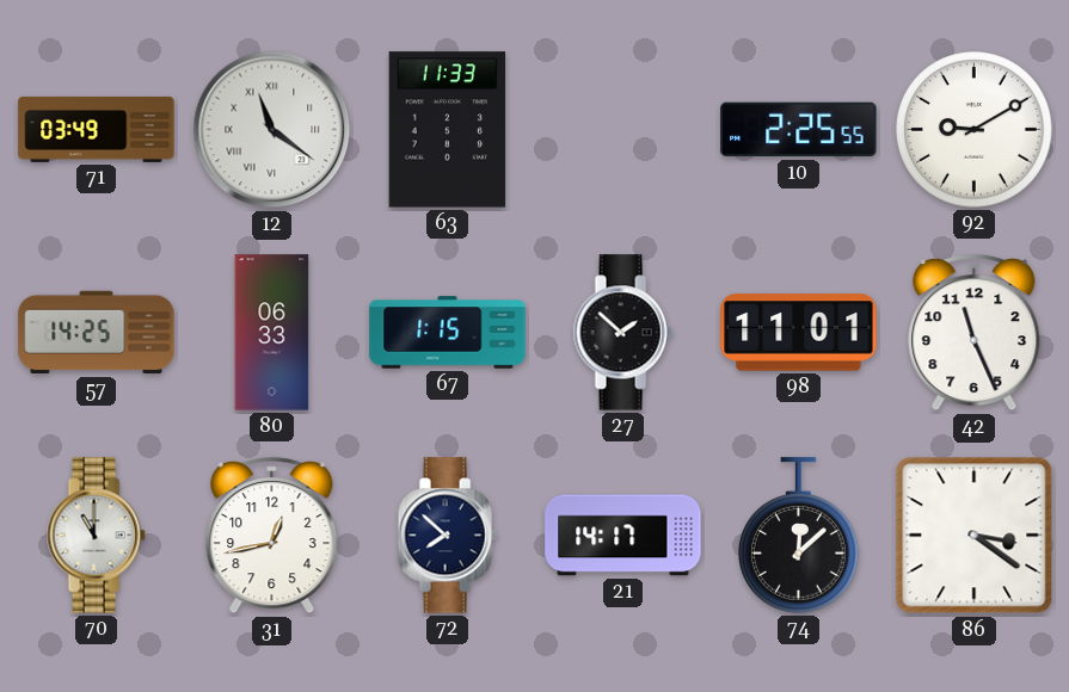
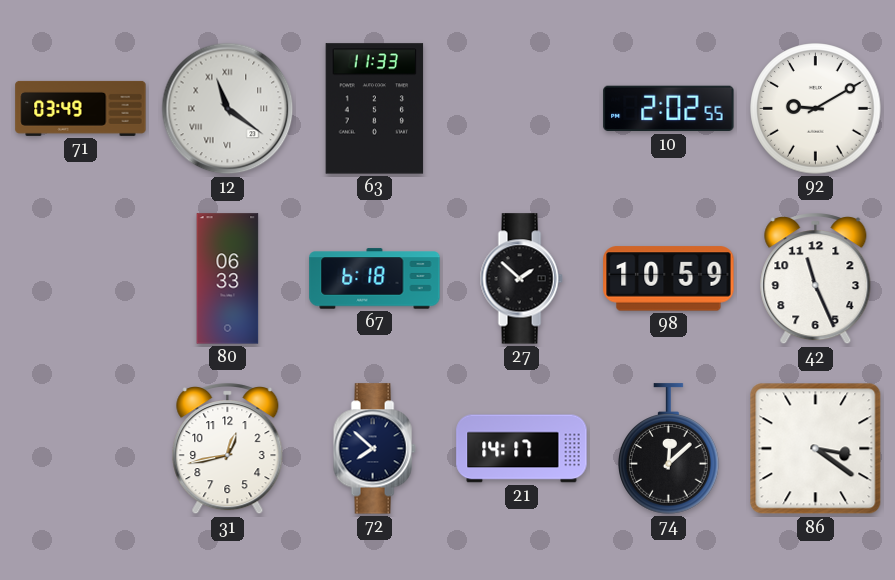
10: 2:25 -> 2:02 (669, 109)
57: 14:25 -> none (97, 333)
67: 1:15 -> 6:18 (375, 279)
98: 11:01 -> 10:59 (669, 279)
70: 11:00 -> none (96, 536)
